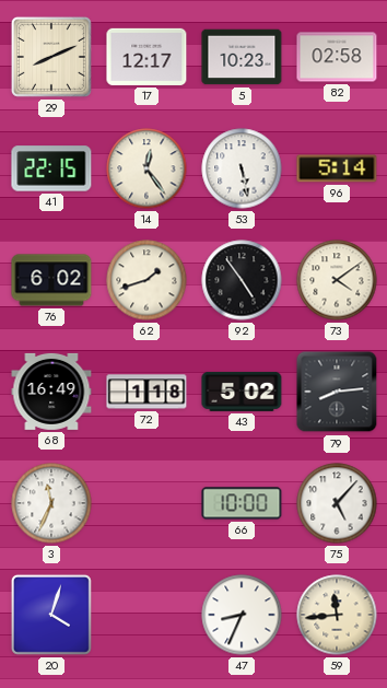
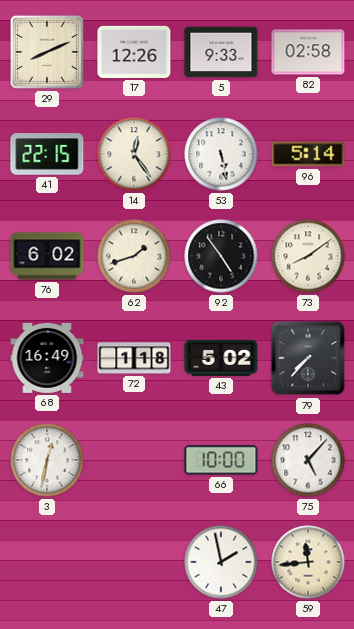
17: 12:17 -> 12:26 (134, 52)
5: 10:23 -> 9:33 (221, 52)
73: 4:09 -> 8:09 (308, 256)
79: 8:14 -> 7:37 (308, 358)
3: 11:34 -> 12:32 (47, 460)
20: 4:03 -> none (51, 615)
47: 8:34 -> 1:58 (221, 562)
